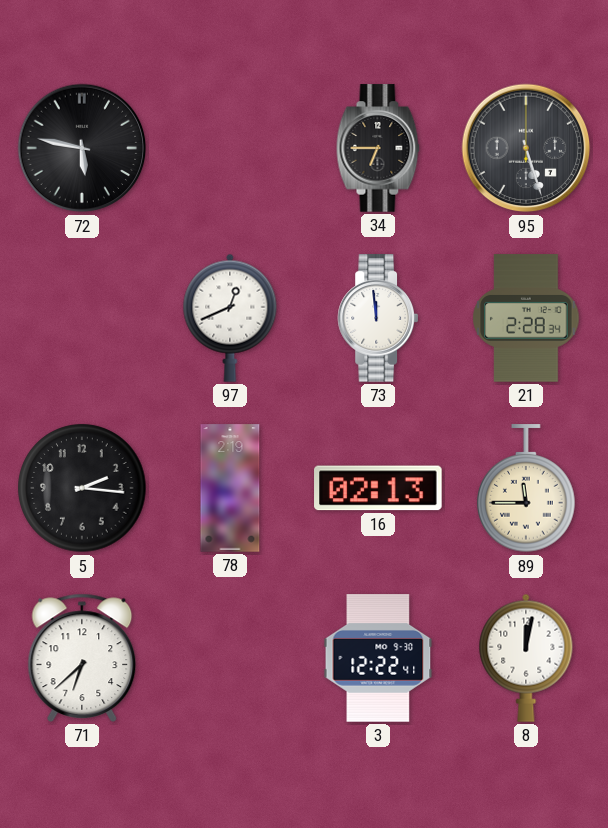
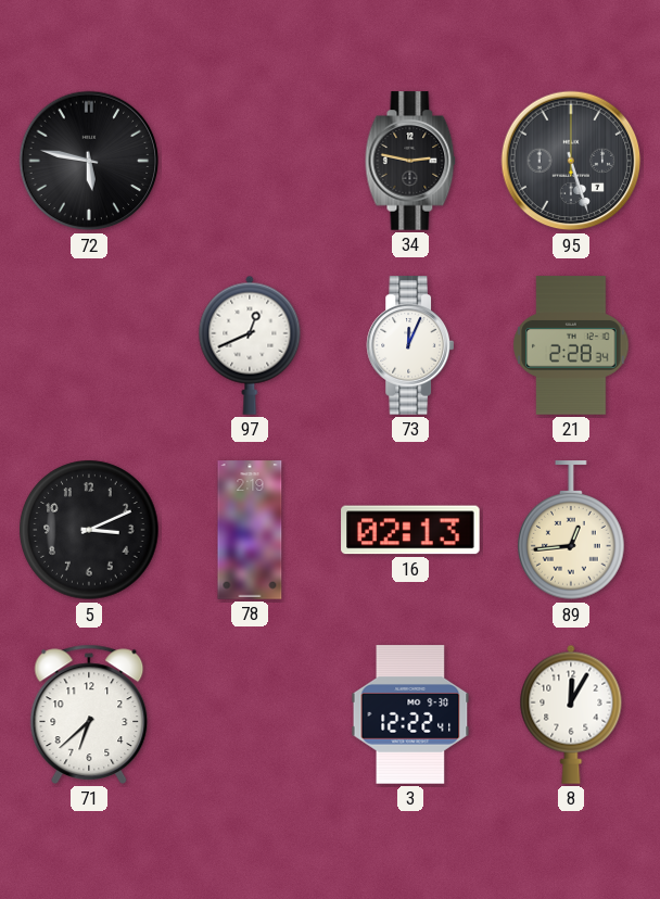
34: 6:45 -> 2:47 (410, 161)
73: 11:59 -> 12:04 (409, 345)
5: 2:16 -> 3:11 (89, 530)
89: 11:45 -> 12:44 (571, 531)
8: 12:02 -> 12:05 (571, 714)
